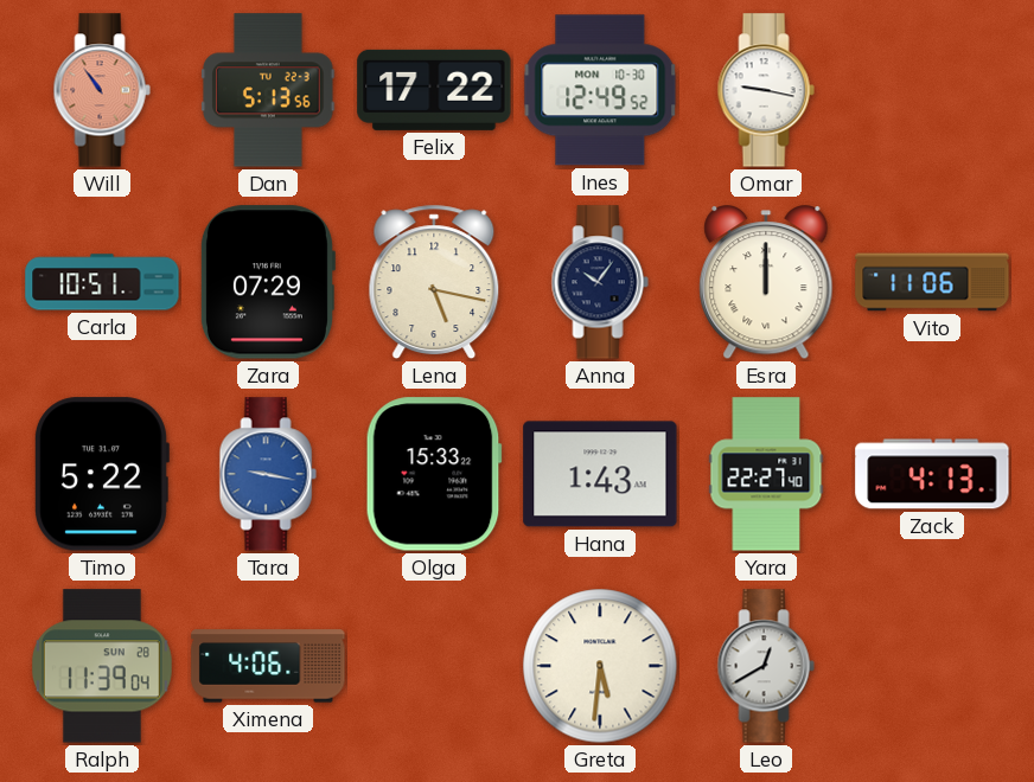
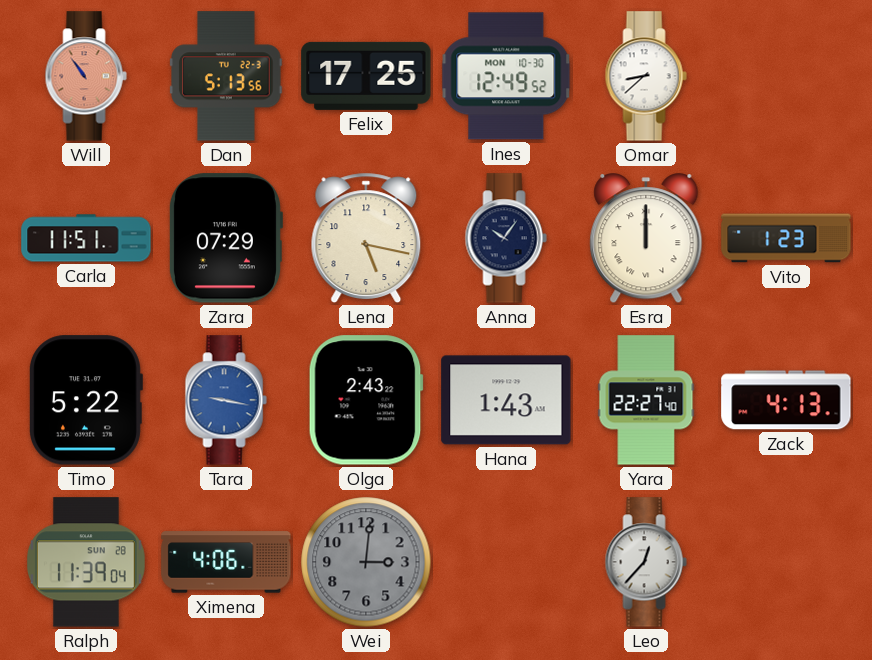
Felix: 17:22 -> 17:25 (366, 76)
Omar: 9:17 -> 8:38 (646, 76)
Carla: 10:51 -> 11:51 (86, 238)
Vito: 11:06 -> 1:23 (786, 238)
Olga: 15:33 -> 2:43 (366, 400)
Wei: none -> 3:01 (366, 562)
Greta: 5:31 -> none (600, 666)
Leo: 12:40 -> 12:37 (646, 562)
